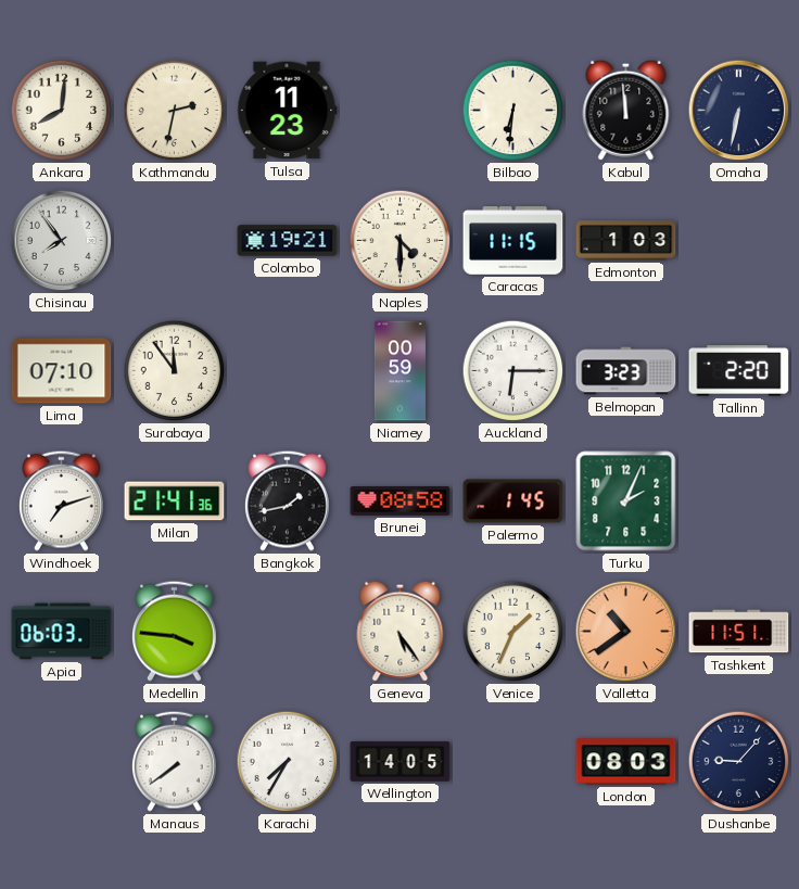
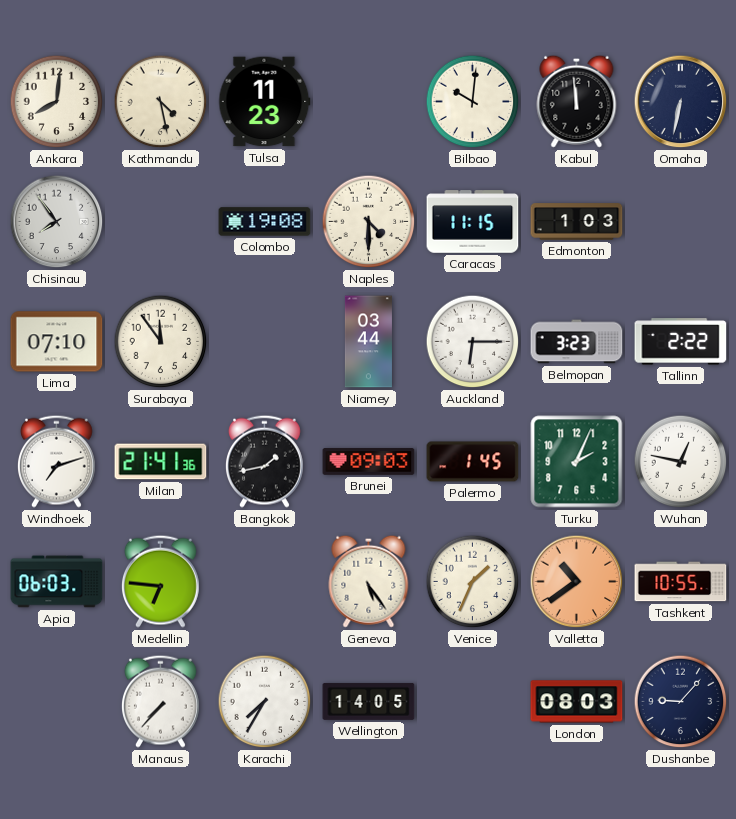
Kathmandu: 2:32 -> 4:28 (161, 102)
Bilbao: 6:31 -> 10:01 (473, 102)
Colombo: 19:21 -> 19:08 (265, 222)
Niamey: 00:59 -> 03:44 (368, 342)
Tallinn: 2:20 -> 2:22 (681, 342)
Brunei: 08:58 -> 09:03 (369, 462)
Wuhan: none -> 12:47 (681, 462)
Medellin: 3:46 -> 6:46 (160, 581)
Tashkent: 11:51 -> 10:55 (681, 582)
Manaus: 7:39 -> 7:37 (160, 701)
